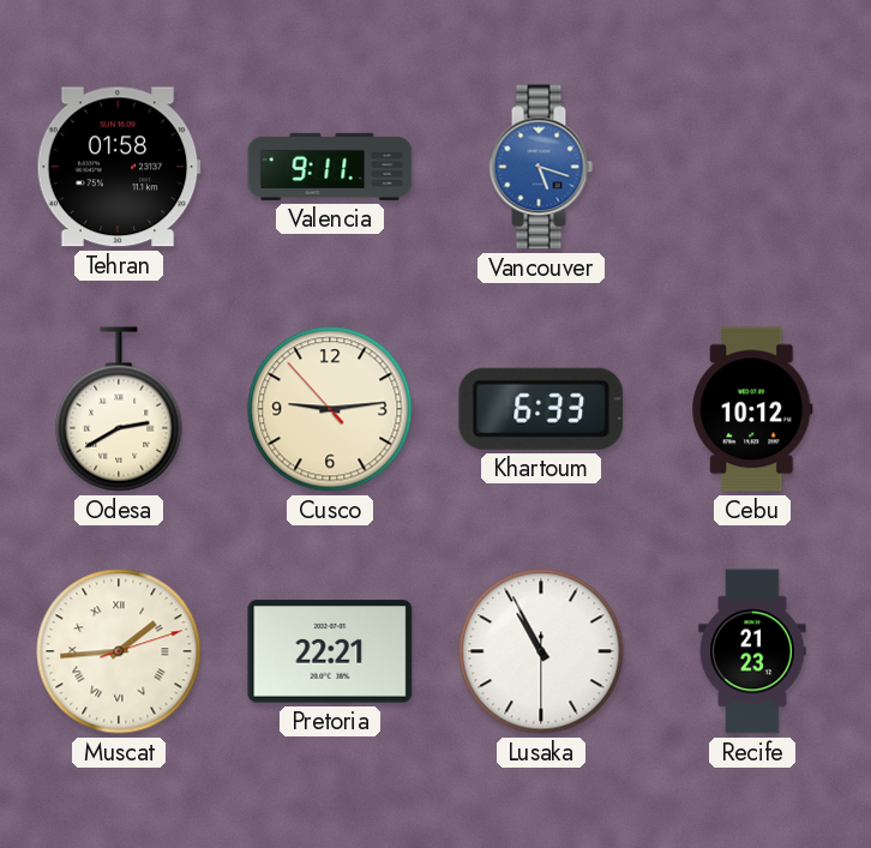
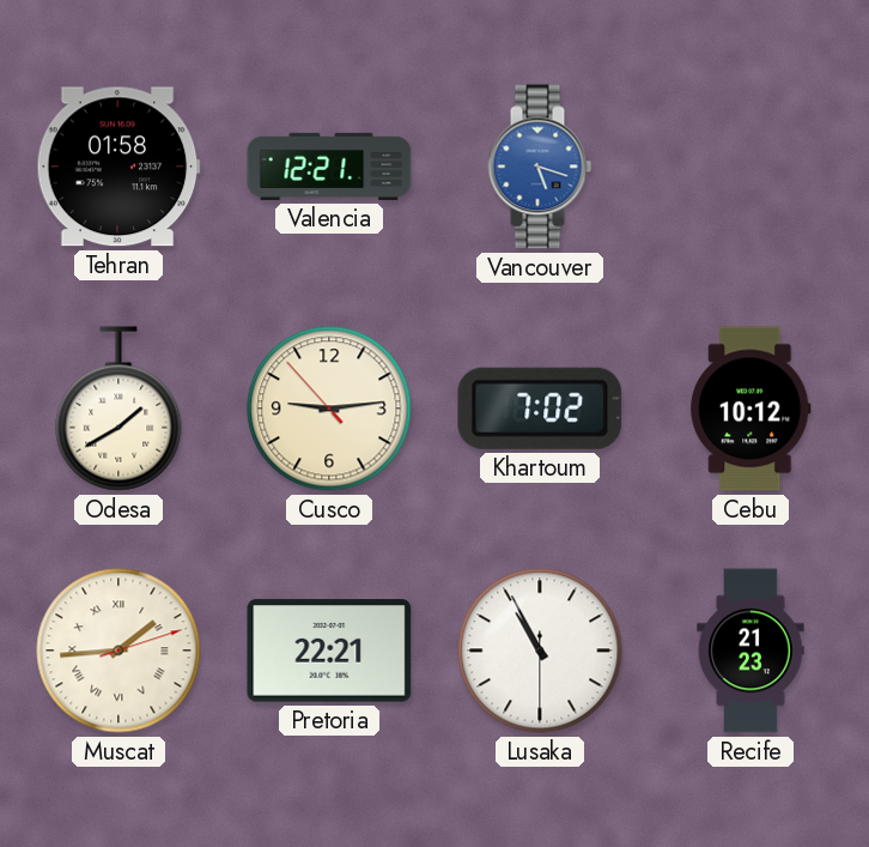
Valencia: 9:11 -> 12:21 (329, 167)
Odesa: 2:40 -> 1:40 (118, 409)
Khartoum: 6:33 -> 7:02 (540, 409)
